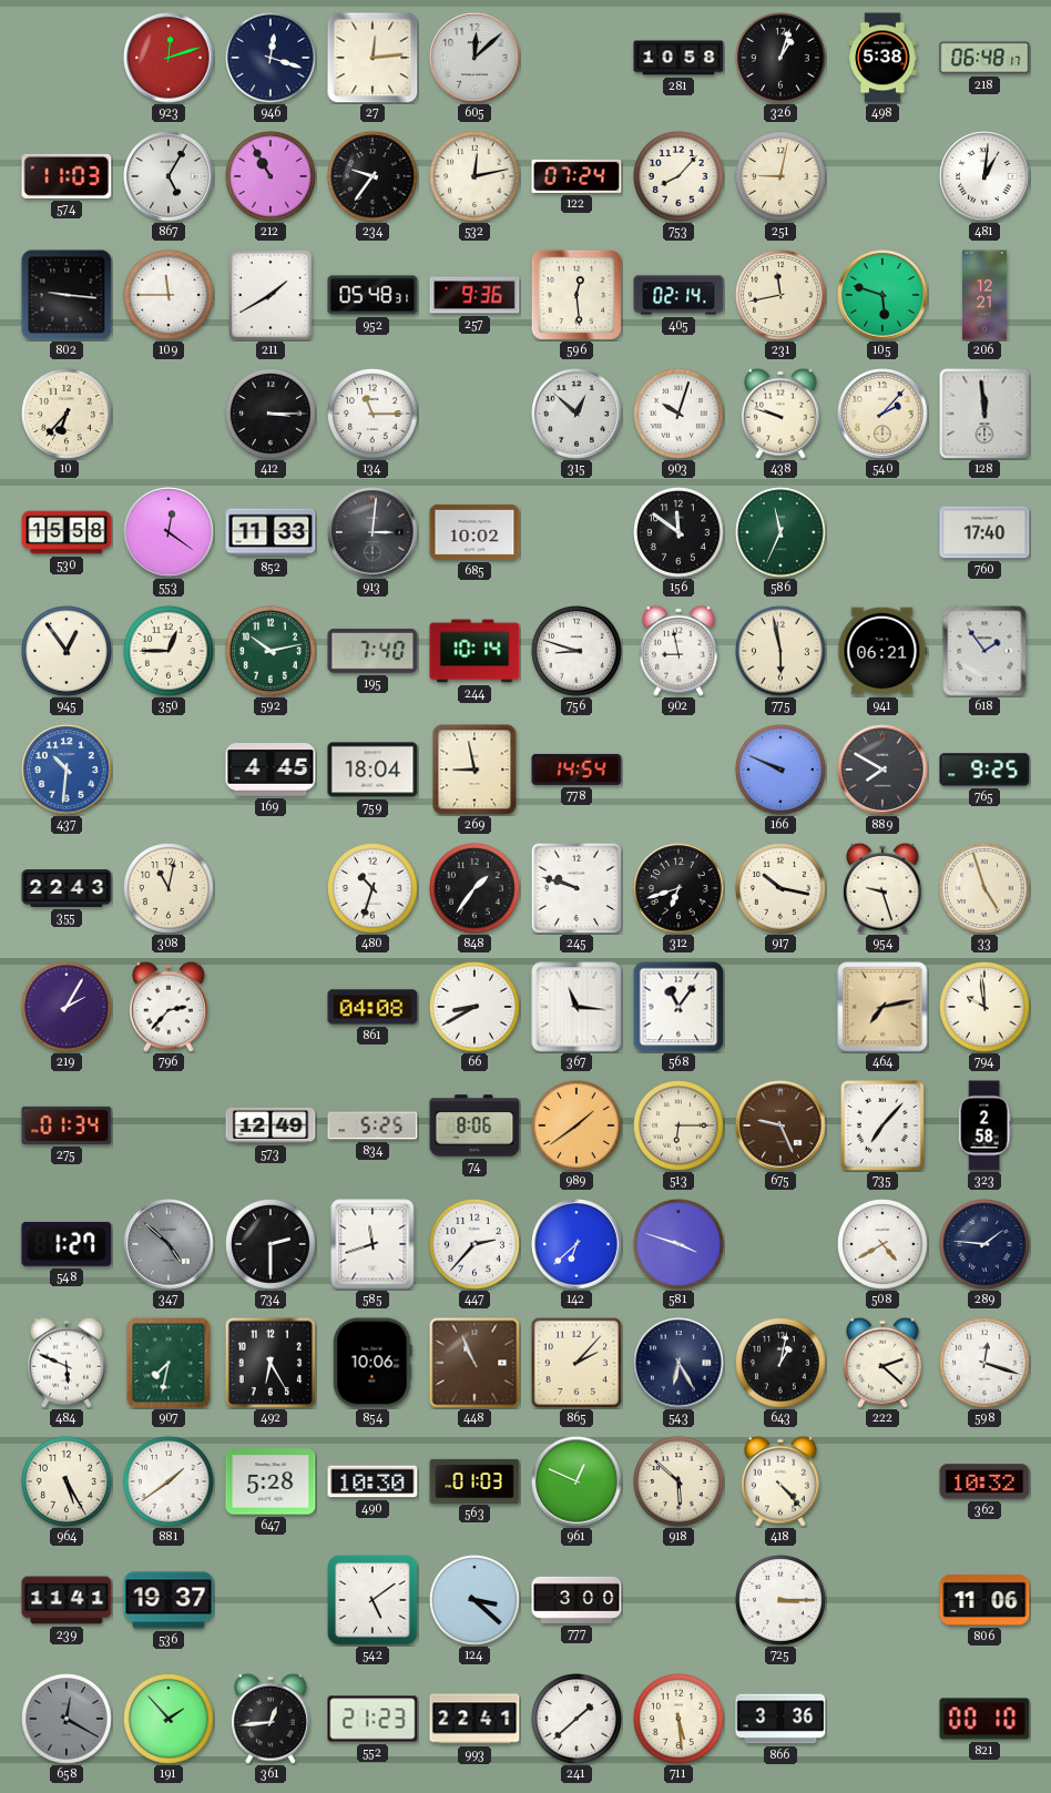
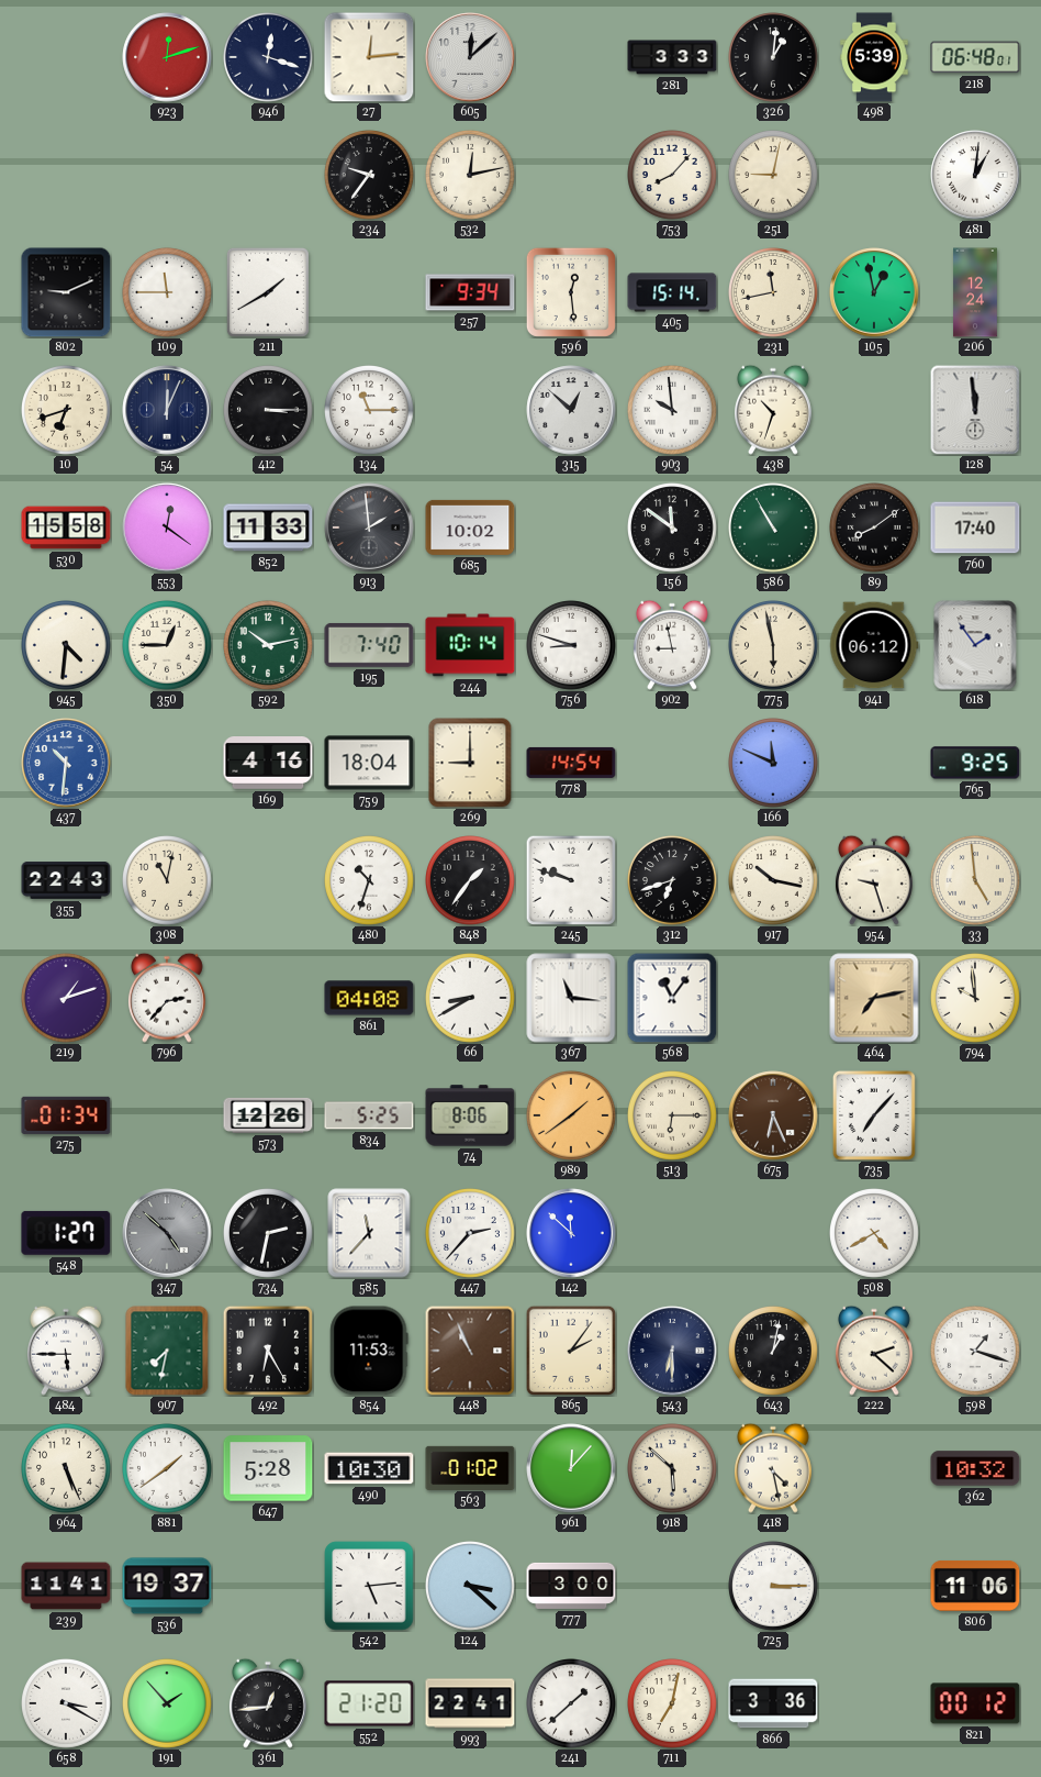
281: 10:58 -> 3:33 (672, 57)
326: 1:03 -> 1:01 (774, 58)
498: 5:38 -> 5:39 (874, 57)
218: 06:48:17 -> 06:48:01 (975, 57)
574: 11:03 -> none (67, 176)
867: 5:05 -> none (169, 176)
212: 10:55 -> none (272, 177)
122: 07:24 -> none (576, 176)
802: 9:16 -> 9:11 (66, 292)
952: 05:48 -> none (373, 295)
257: 9:36 -> 9:34 (470, 292)
405: 02:14 -> 15:14 (672, 292)
105: 5:48 -> 12:58 (874, 292)
206: 12:21 -> 12:24 (975, 292)
10: 6:37 -> 6:42 (67, 411)
54: none -> 12:04 (167, 410)
903: 10:03 -> 9:59 (673, 411)
438: 9:48 -> 10:33 (773, 410)
540: 2:07 -> none (882, 414)
913: 3:01 -> 1:59 (369, 527)
586: 11:34 -> 10:55 (774, 529)
89: none -> 8:09 (875, 529)
945: 12:54 -> 4:31 (67, 646)
941: 06:21 -> 06:12 (874, 645)
169: 4:45 -> 4:16 (268, 764)
269: 8:58 -> 9:00 (470, 763)
166: 9:49 -> 11:49 (774, 764)
889: 7:50 -> none (882, 770)
33: 4:57 -> 4:59 (976, 881)
219: 2:05 -> 1:12 (67, 999)
573: 12:49 -> 12:26 (268, 1115)
675: 9:26 -> 6:26 (773, 1115)
323: 2:58 -> none (984, 1125)
734: 2:30 -> 2:32 (269, 1234)
585: 11:42 -> 11:37 (369, 1233)
142: 6:38 -> 11:52 (571, 1233)
581: 3:48 -> none (680, 1245)
289: 1:46 -> none (986, 1245)
484: 5:49 -> 5:45 (66, 1351)
854: 10:06 -> 11:53 (369, 1351)
865: 2:07 -> 2:06 (570, 1350)
543: 6:25 -> 6:30 (672, 1351)
598: 12:18 -> 1:18 (976, 1352)
964: 5:25 -> 5:26 (67, 1469)
563: 01:03 -> 01:02 (470, 1467)
961: 12:49 -> 12:07 (571, 1468)
418: 4:23 -> 4:28 (773, 1468)
542: 5:09 -> 5:14 (369, 1586)
658: 12:20 -> 3:20 (67, 1704)
658 dial: grey -> white (67, 1704)
552: 21:23 -> 21:20 (369, 1703)
711: 5:29 -> 7:02 (673, 1704)
821: 00:10 -> 00:12 (975, 1703)
